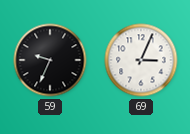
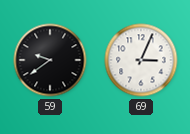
59: 9:34 -> 9:39 (50, 60)
